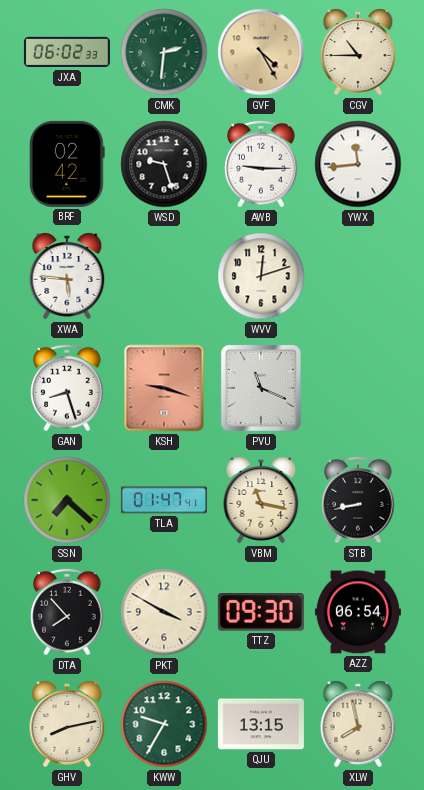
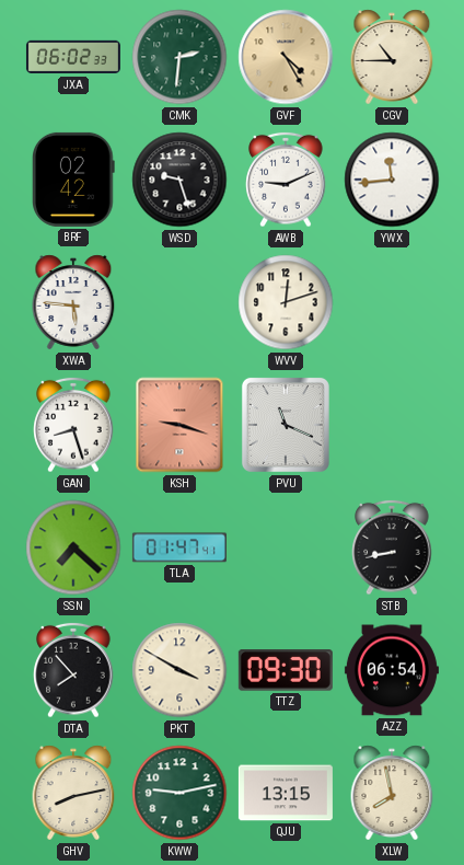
AWB: 9:15 -> 9:11 (286, 180)
VBM: 11:17 -> none (261, 500)
KWW: 9:35 -> 9:13 (179, 793)
